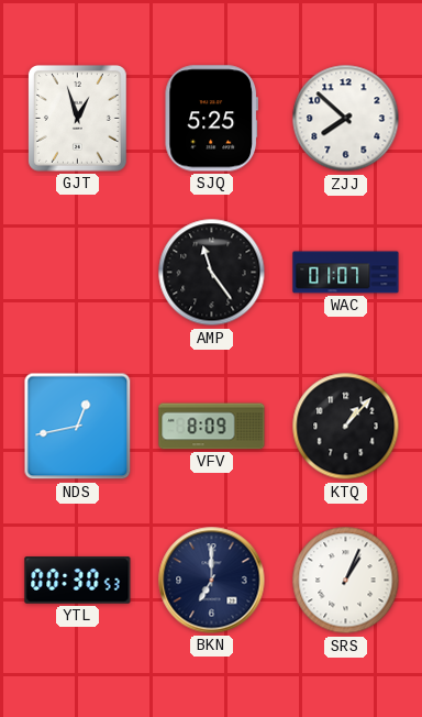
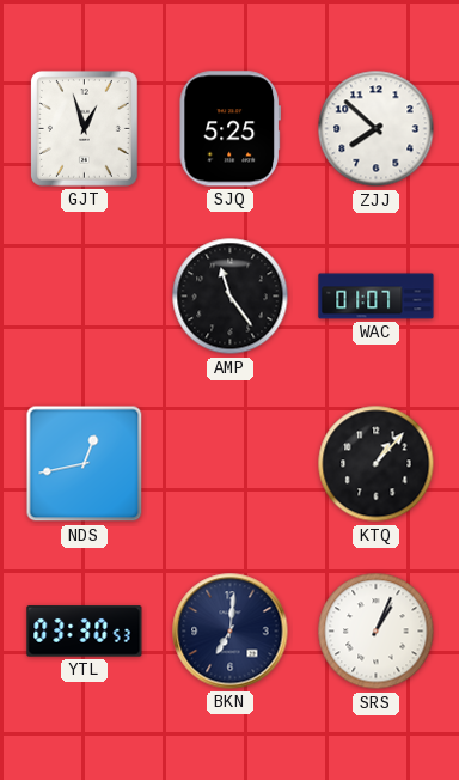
VFV: 8:09 -> none (212, 427)
YTL: 00:30 -> 03:30 (85, 632)
BKN: 7:00 -> 7:01 (231, 632)
